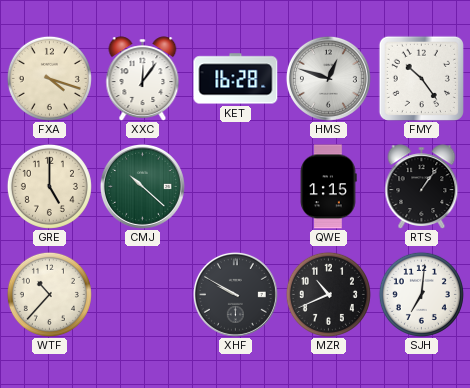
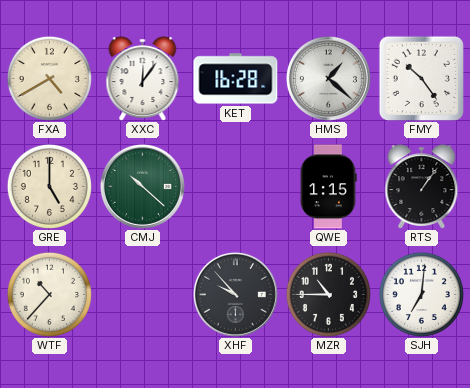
FXA: 4:18 -> 4:40 (49, 78)
HMS: 12:48 -> 1:22 (328, 78)
XHF: 9:50 -> 9:53 (235, 294)
MZR: 10:41 -> 10:45 (328, 294)
